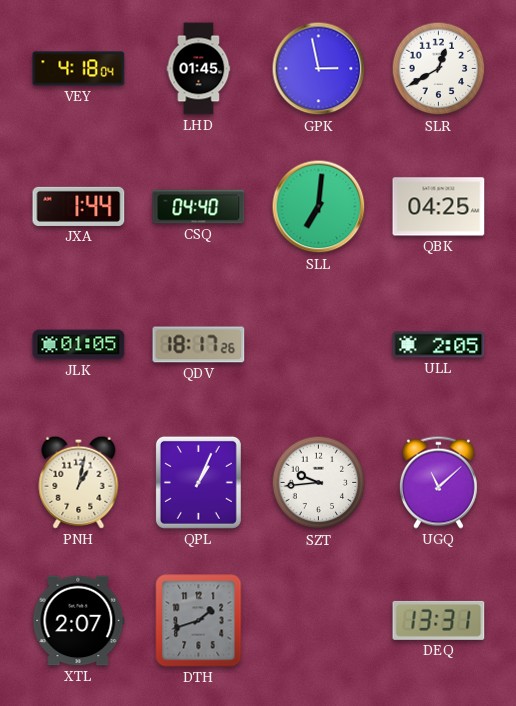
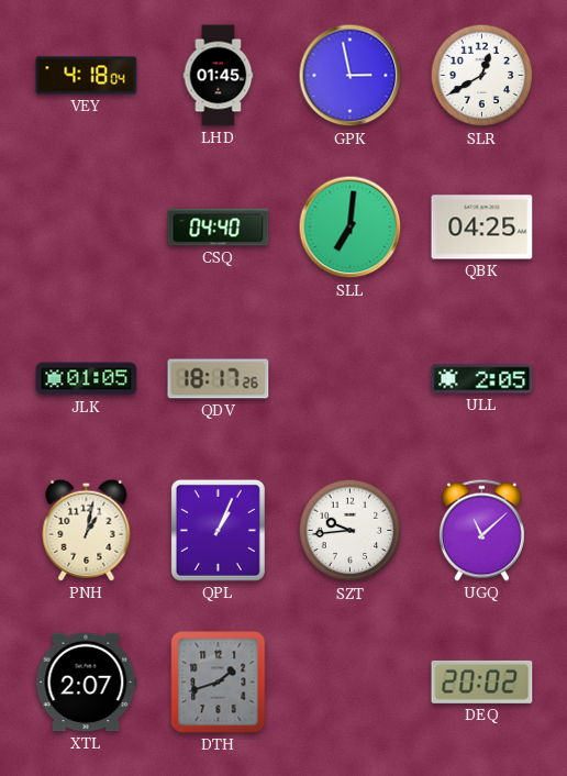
JXA: 1:44 -> none (79, 206)
DEQ: 13:31 -> 20:02 (482, 681)
